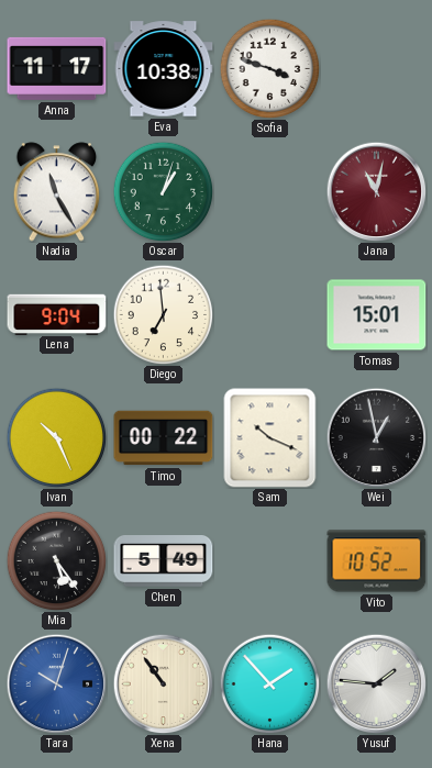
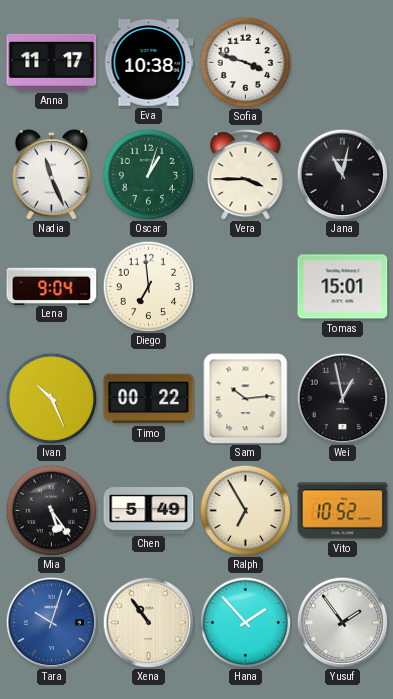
Nadia: 11:25 -> 11:26 (52, 175)
Vera: none -> 3:45 (246, 175)
Jana dial: burgundy -> black (342, 174)
Sam: 10:19 -> 10:14 (246, 399)
Ralph: none -> 6:55 (245, 510)
Yusuf: 1:46 -> 1:54 (342, 622)
